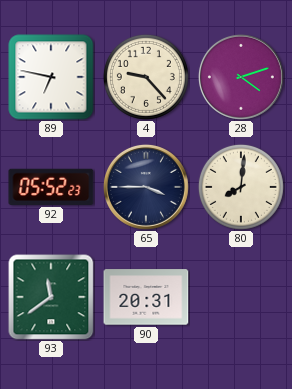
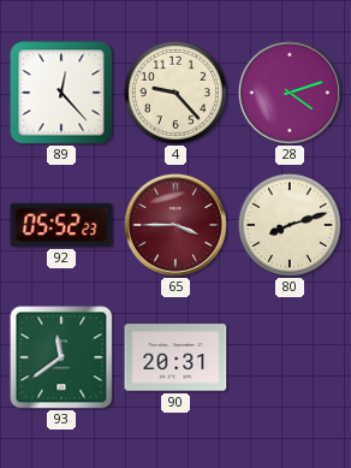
89: 6:47 -> 12:23 (61, 93)
65 dial: navy -> burgundy (175, 225)
80: 8:01 -> 8:12 (290, 225)
